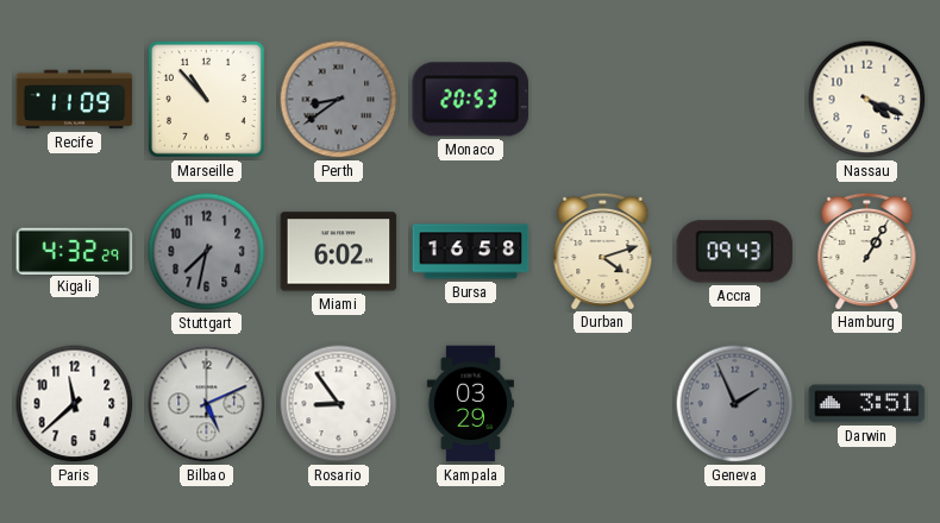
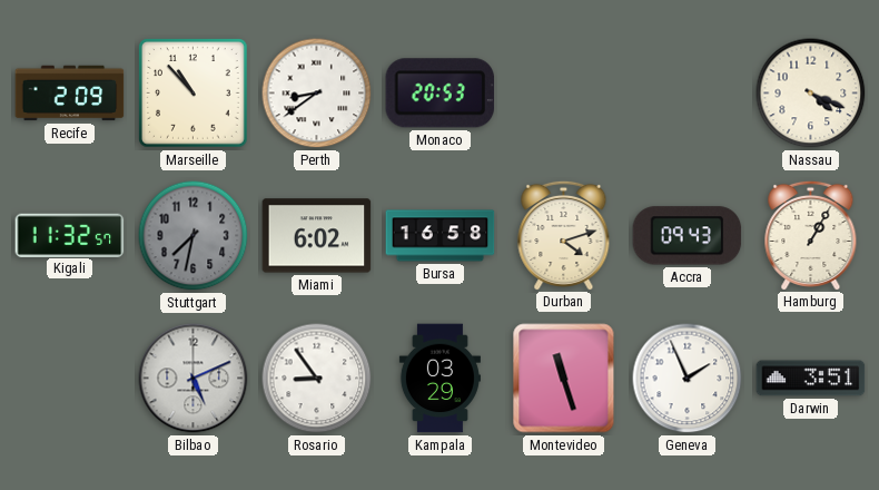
Recife: 11:09 -> 2:09 (70, 94)
Perth dial: grey -> white (317, 94)
Kigali: 4:32 -> 11:32 (70, 235)
Paris: 11:38 -> none (75, 404)
Montevideo: none -> 11:27 (564, 379)
Geneva dial: grey -> white (688, 379)
